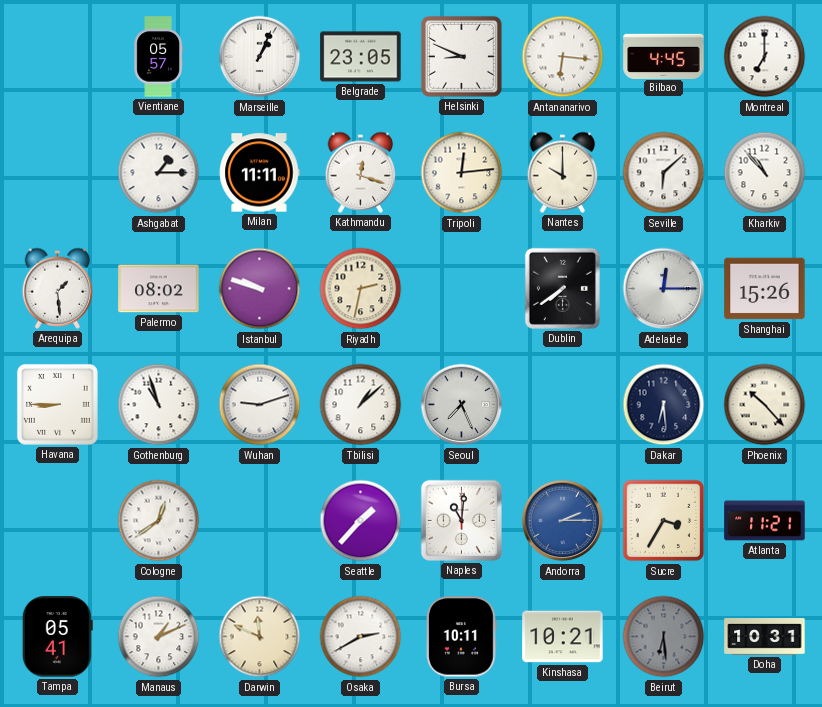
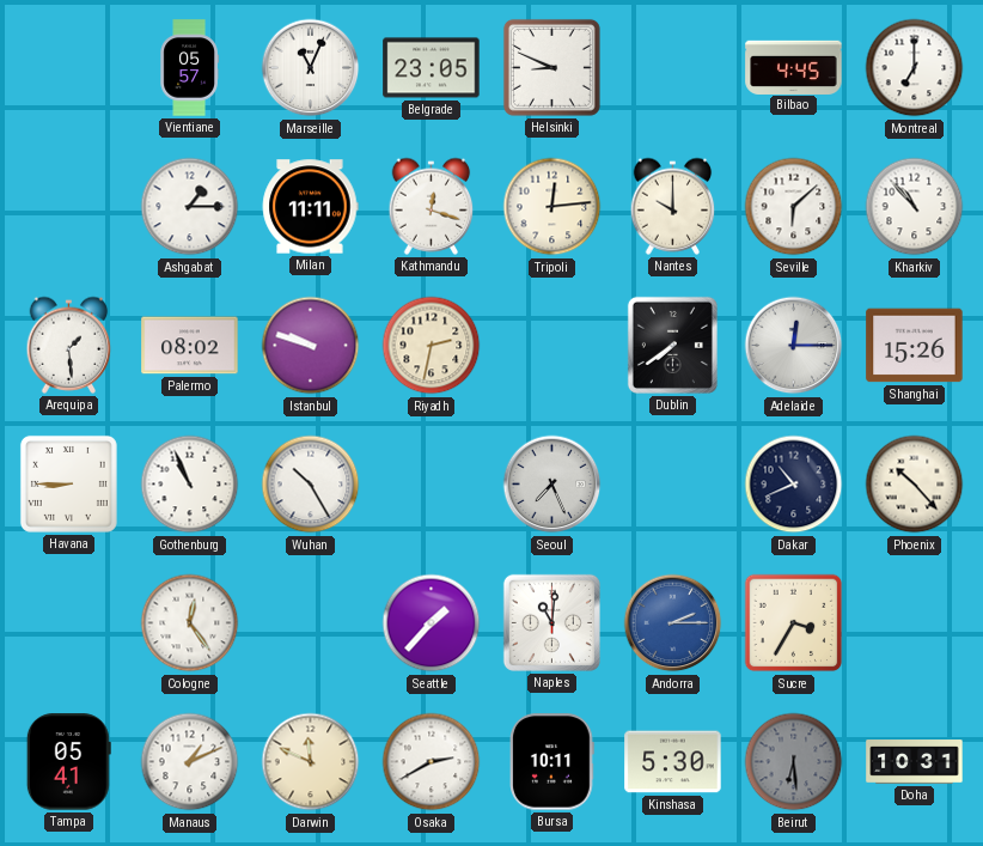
Marseille: 1:04 -> 11:04 (311, 68)
Antananarivo: 6:16 -> none (563, 57)
Gothenburg: 10:57 -> 10:56 (190, 485)
Wuhan: 9:12 -> 10:25 (311, 485)
Tbilisi: 1:08 -> none (361, 405)
Dakar: 6:29 -> 10:41 (794, 485)
Cologne: 12:39 -> 12:24 (190, 623)
Atlanta: 11:21 -> none (765, 521)
Kinshasa: 10:21 -> 5:30 (673, 762)
